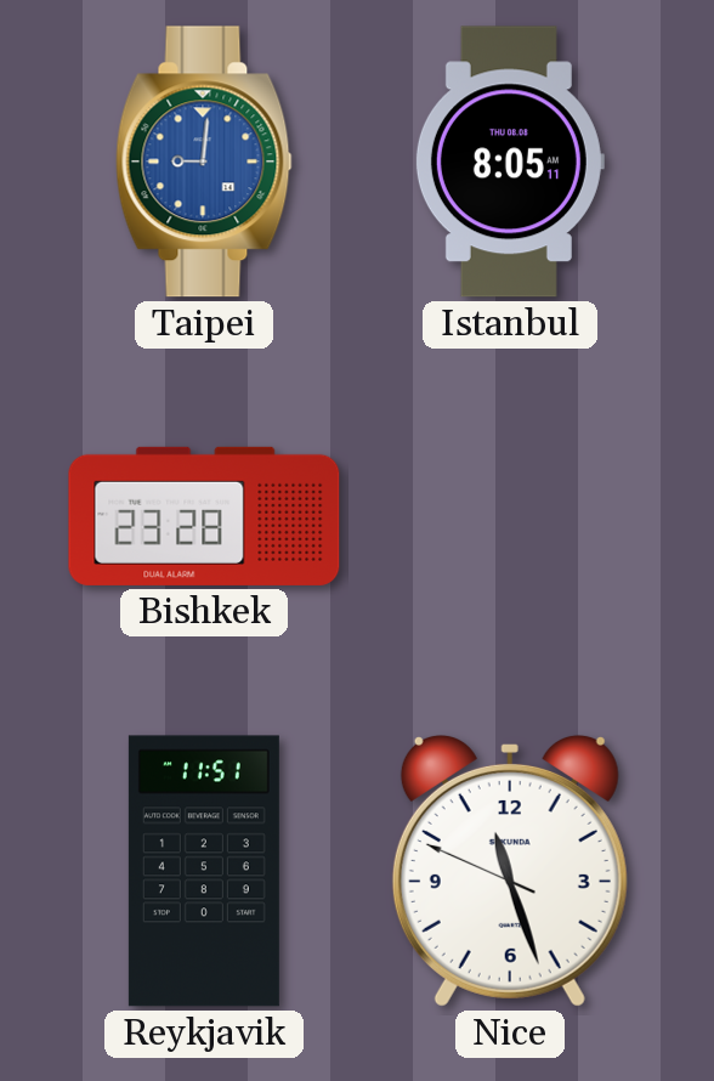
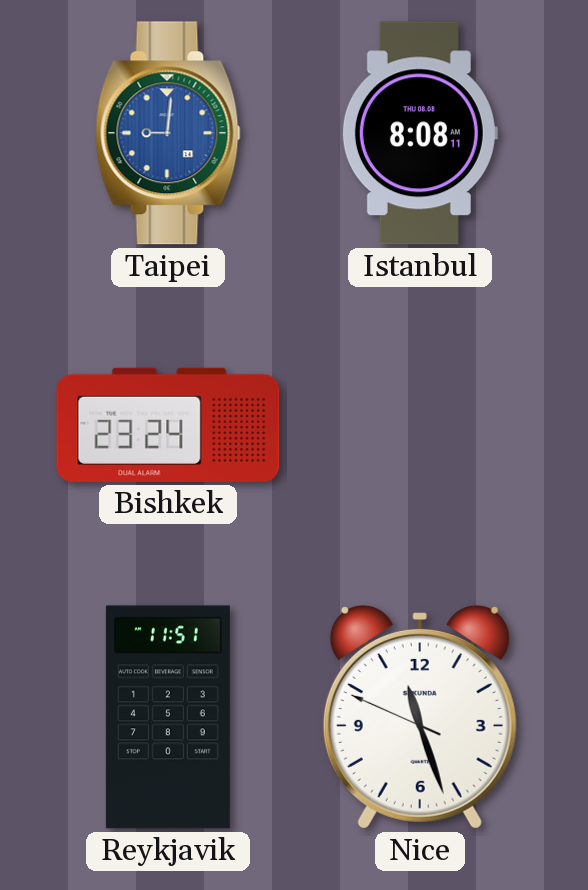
Istanbul: 8:05 -> 8:08 (419, 133)
Bishkek: 23:28 -> 23:24 (168, 425)
